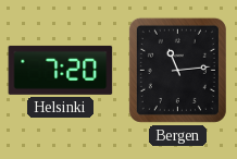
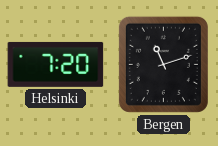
Bergen: 11:14 -> 11:12 (163, 64)
